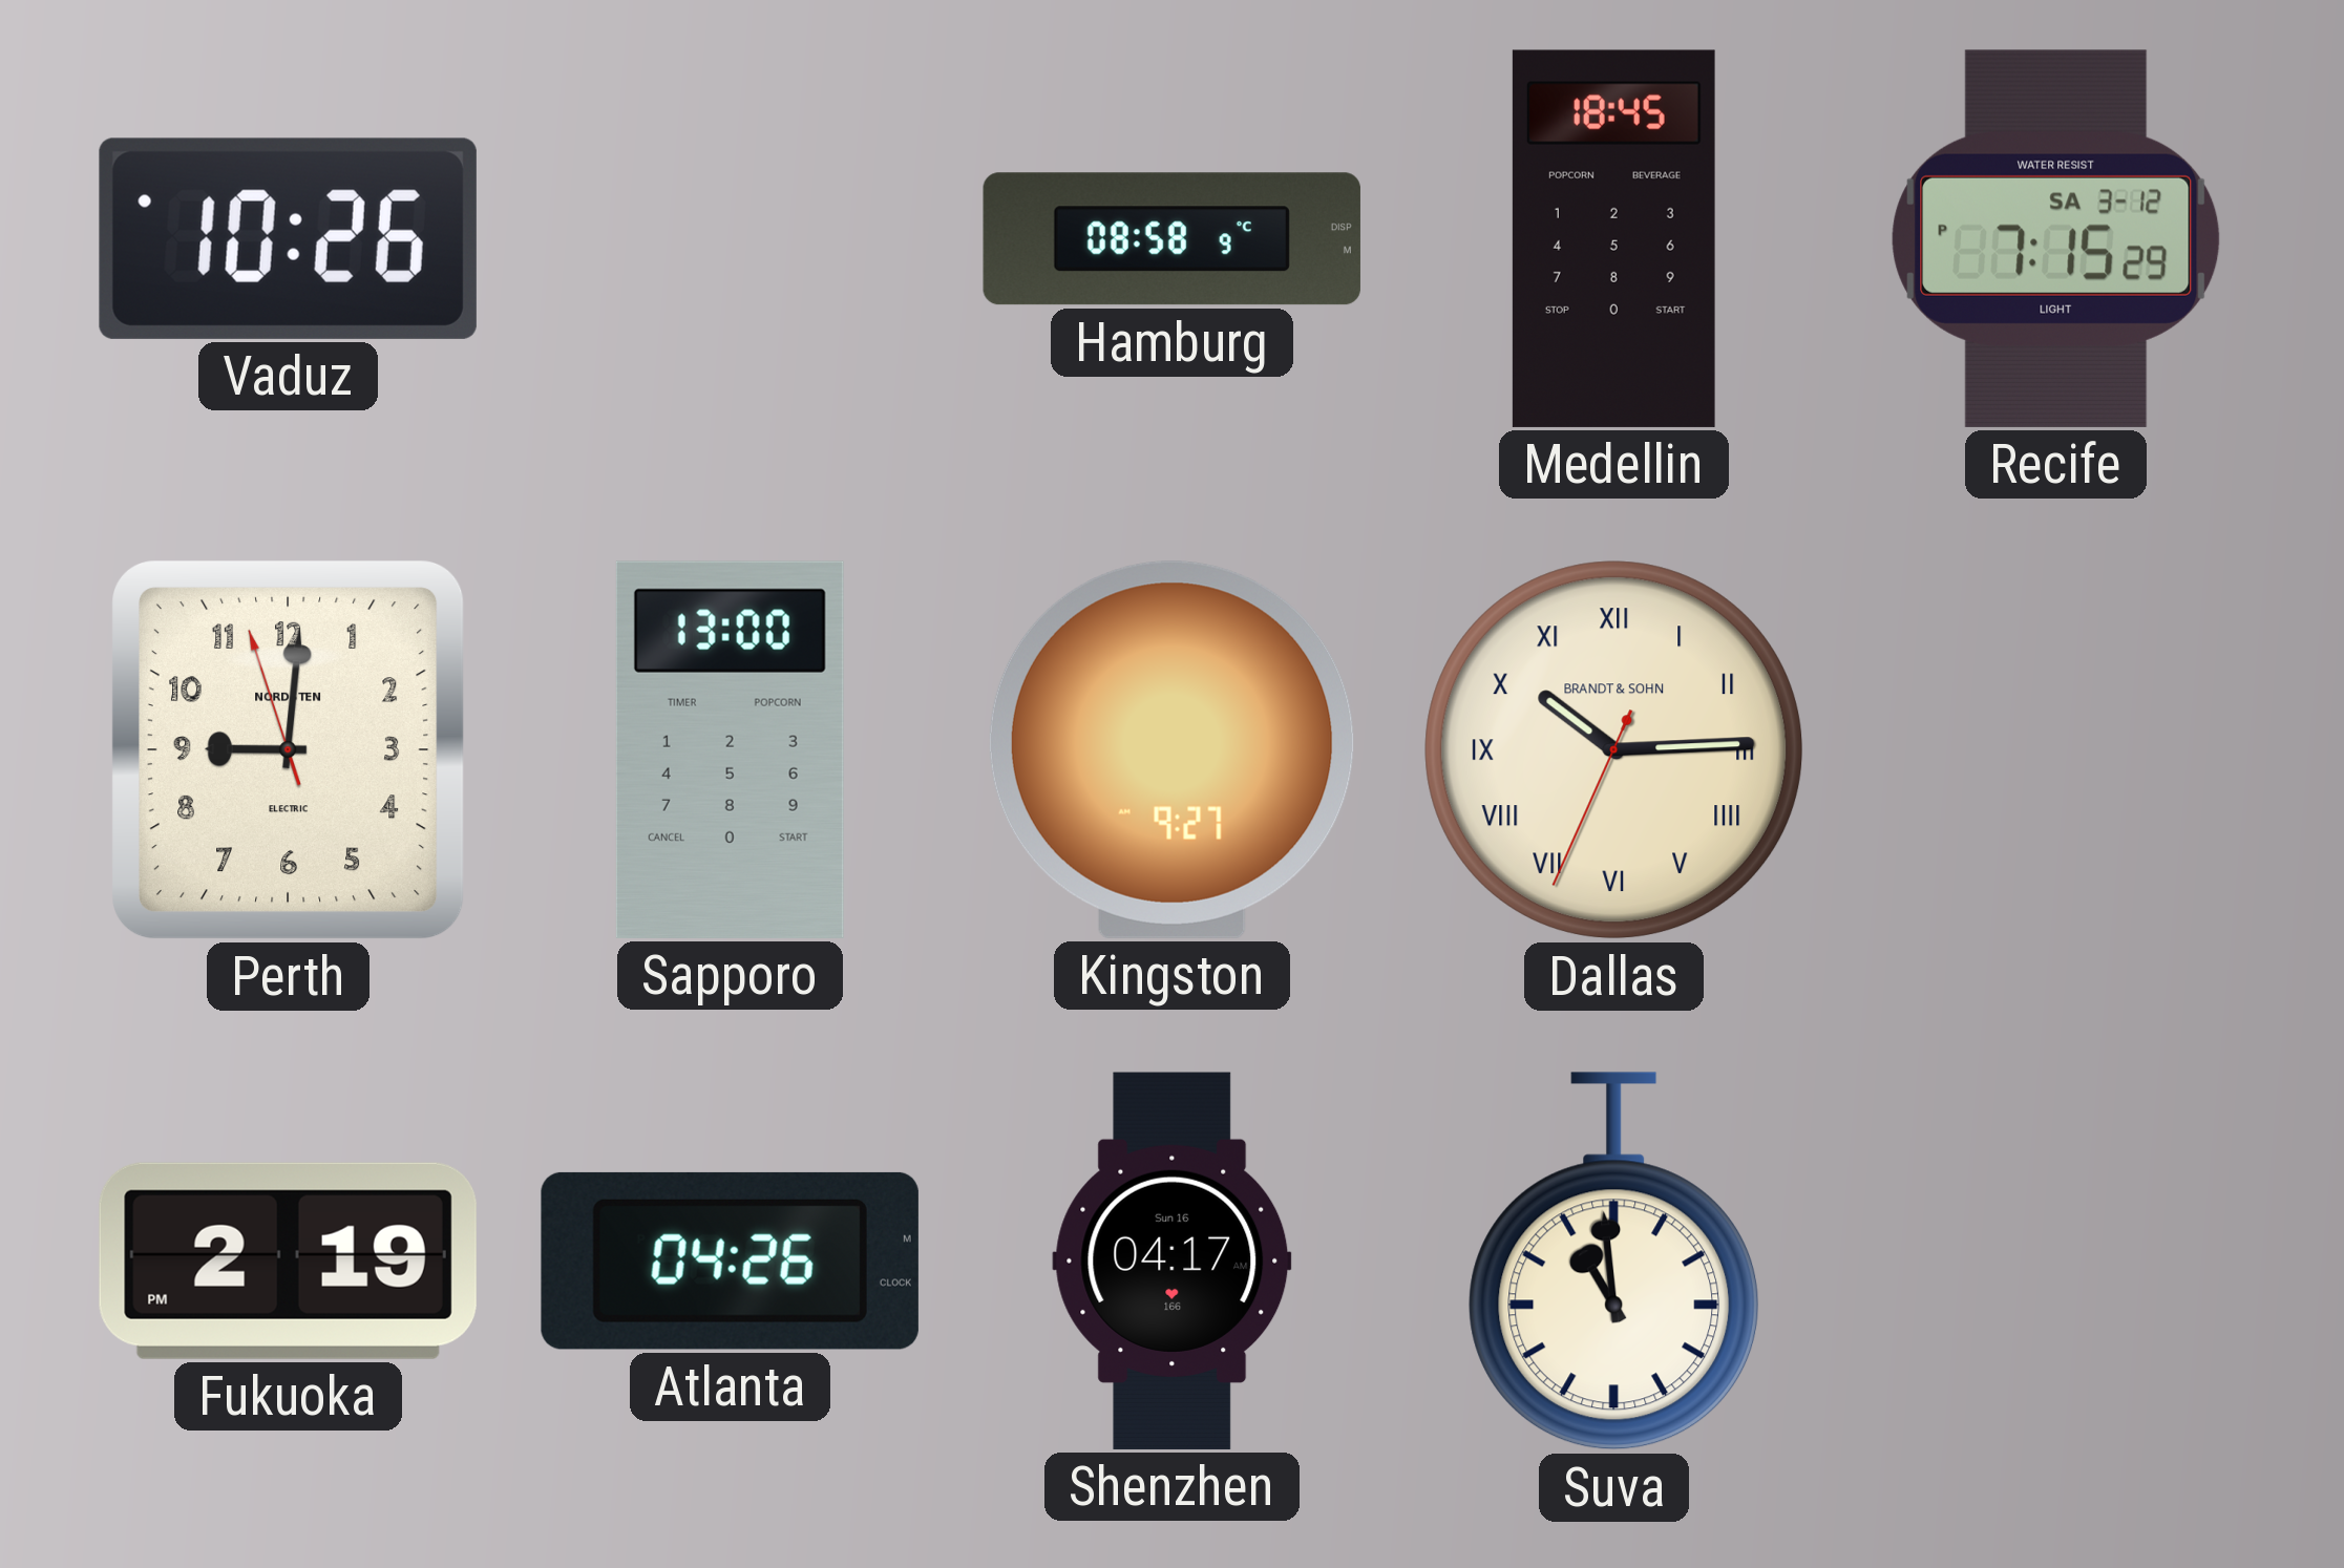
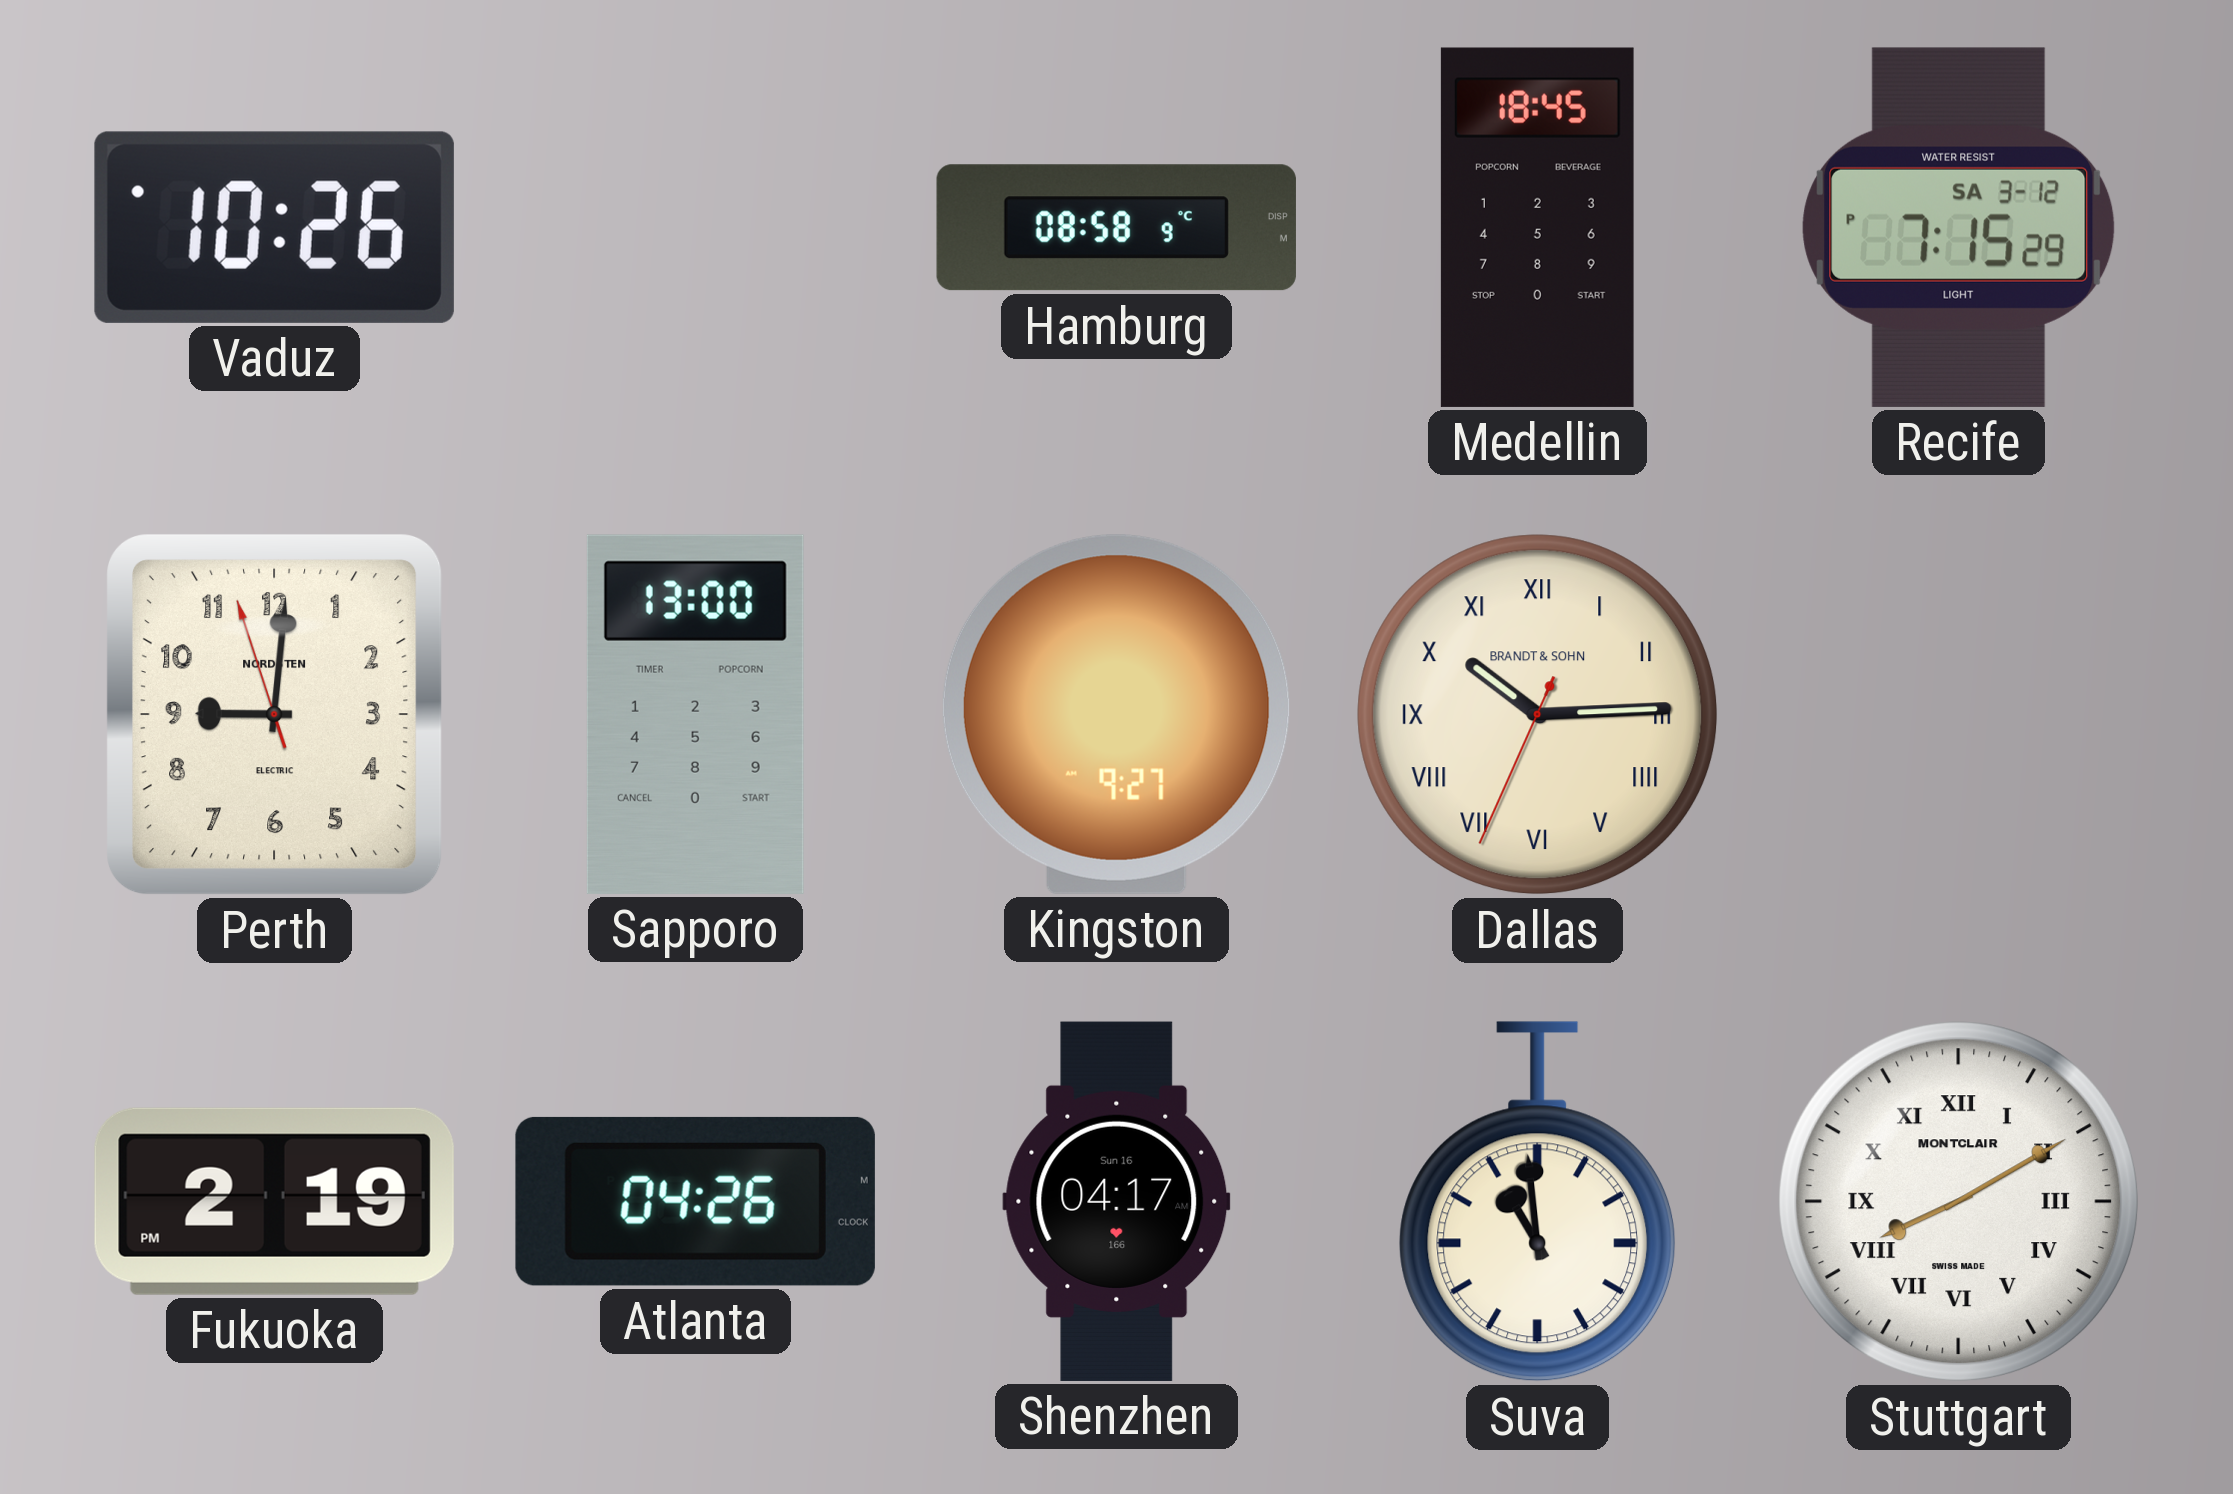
Stuttgart: none -> 8:10 (1959, 1202)
